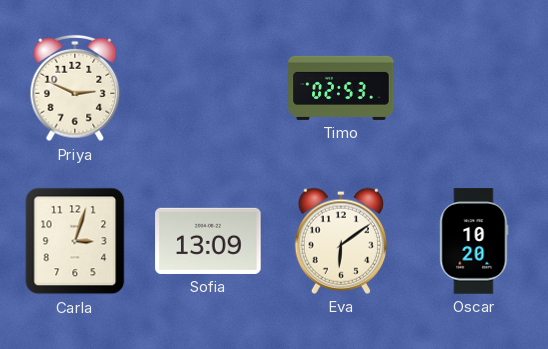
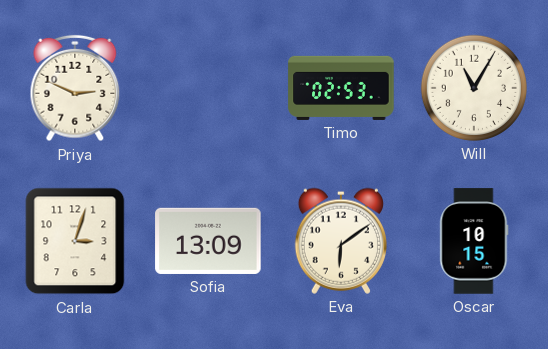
Will: none -> 11:05 (474, 88)
Oscar: 10:20 -> 10:15 (474, 241)
